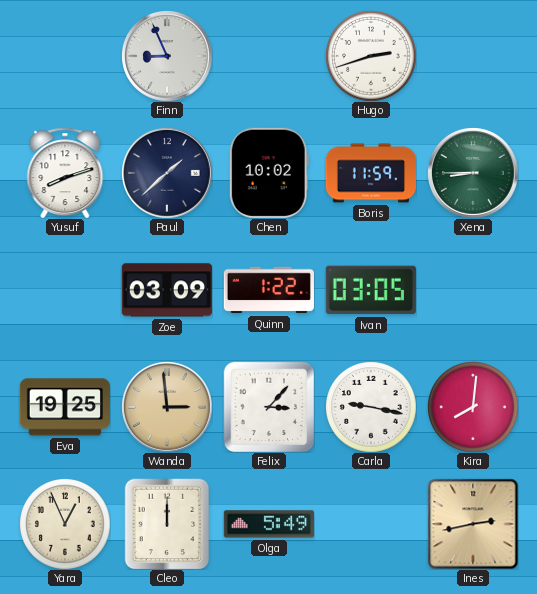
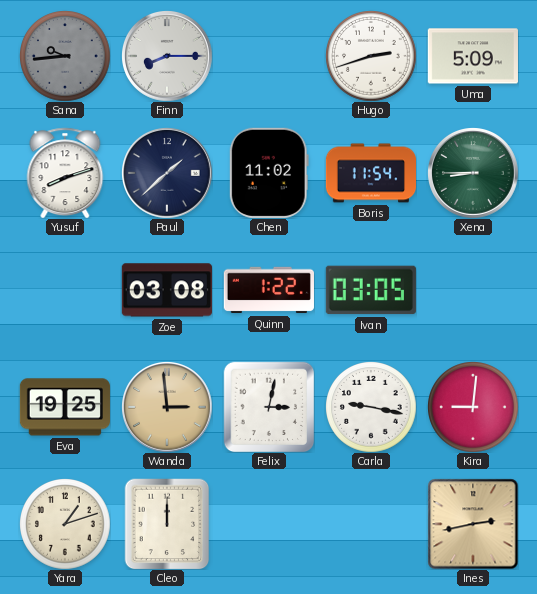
Sana: none -> 9:44 (65, 56)
Finn: 8:56 -> 8:15 (167, 56)
Uma: none -> 5:09 (473, 56)
Chen: 10:02 -> 11:02 (269, 173)
Boris: 11:59 -> 11:54 (370, 173)
Zoe: 03:09 -> 03:08 (167, 290)
Felix: 3:07 -> 3:02 (269, 407)
Kira: 8:01 -> 9:01 (473, 407)
Yara: 12:56 -> 1:12 (65, 524)
Olga: 5:49 -> none (268, 524)
